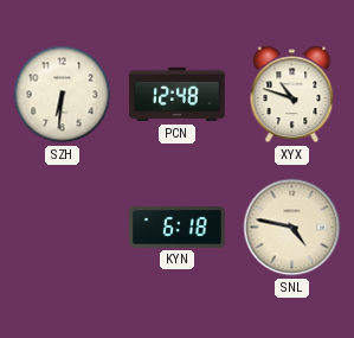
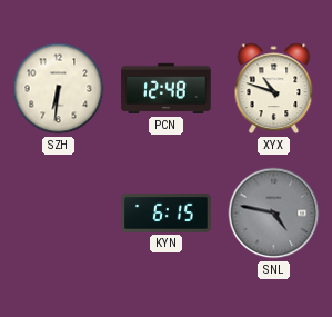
KYN: 6:18 -> 6:15 (167, 214)
SNL dial: cream -> grey (274, 214)
